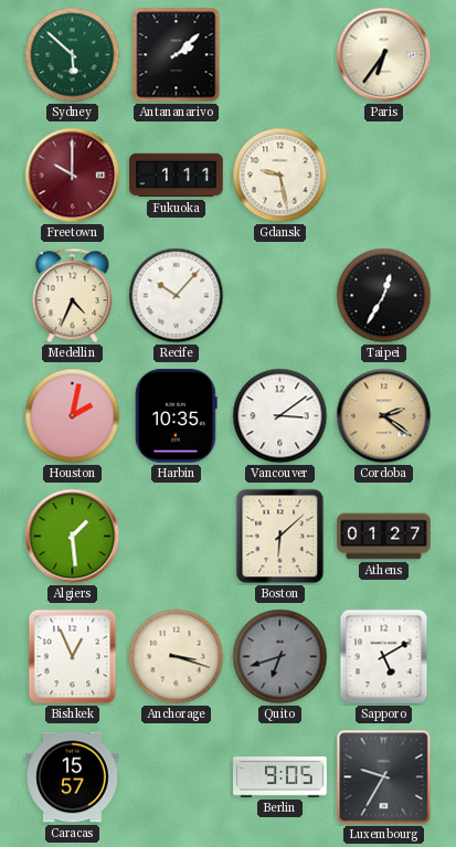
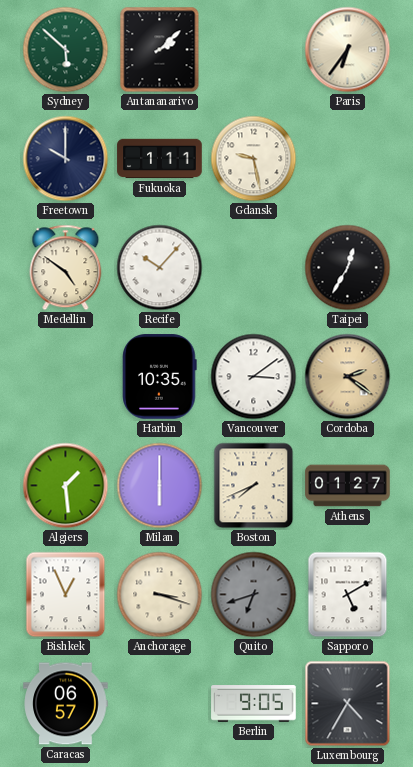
Freetown dial: burgundy -> navy (66, 159)
Medellin: 4:34 -> 4:51 (66, 268)
Houston: 2:02 -> none (73, 416)
Milan: none -> 6:00 (160, 486)
Boston: 6:08 -> 7:41 (254, 486)
Caracas: 15:57 -> 06:57 (66, 704)
Luxembourg: 9:35 -> 4:35 (348, 704)
